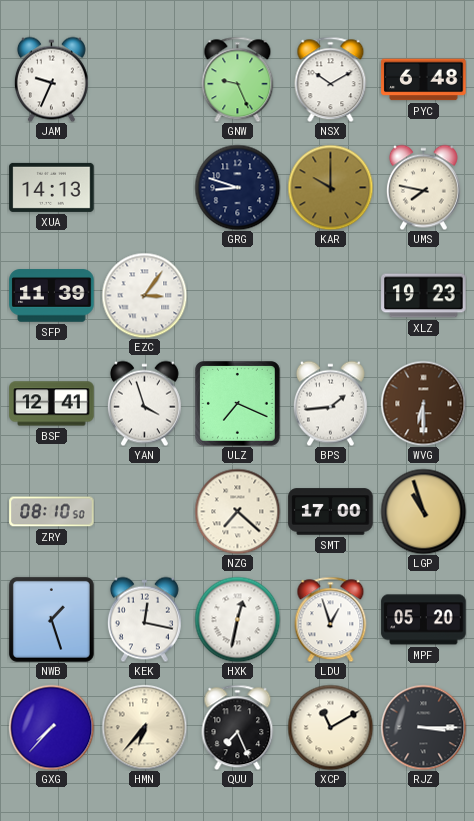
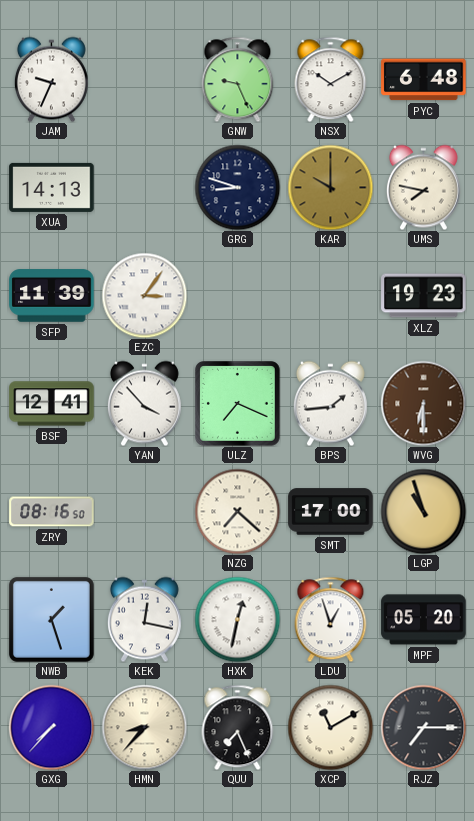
YAN: 3:57 -> 3:53 (144, 403)
ZRY: 08:10 -> 08:16 (52, 512)
HMN: 6:37 -> 8:37 (144, 727)
RJZ: 3:15 -> 7:15 (423, 727)
